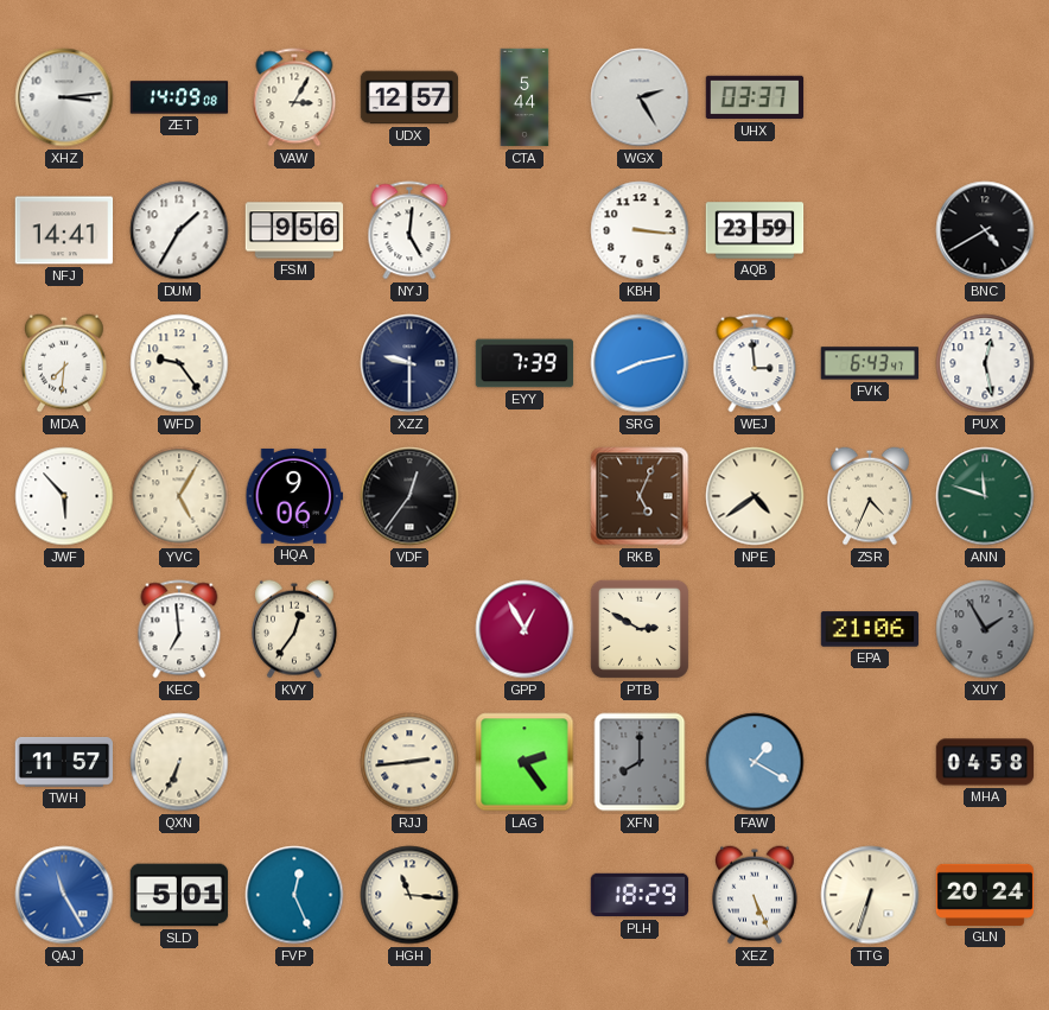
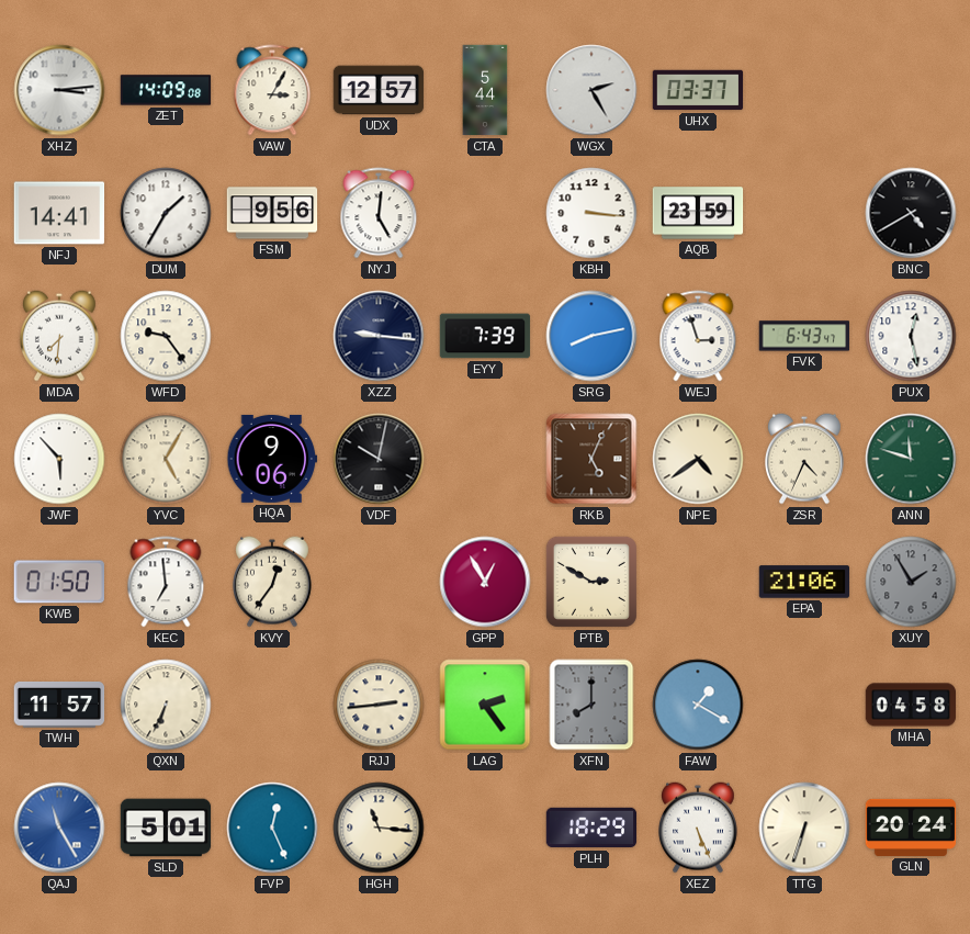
XZZ: 9:30 -> 9:16 (379, 336)
WEJ: 2:59 -> 2:57 (698, 336)
VDF: 12:36 -> 10:02 (379, 459)
KWB: none -> 01:50 (58, 582)
